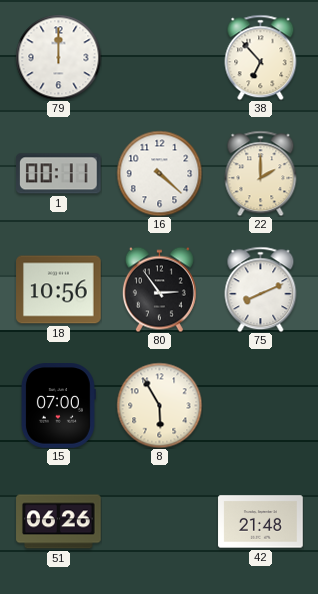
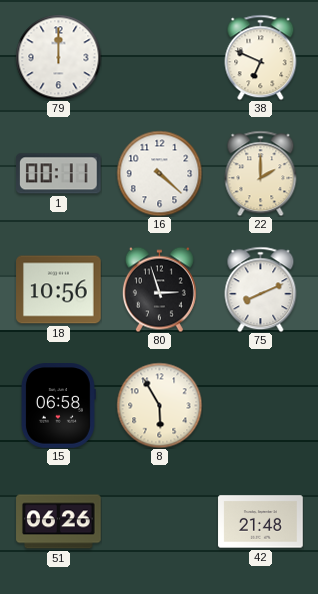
38: 6:53 -> 6:49 (261, 57)
80: 2:54 -> 2:57 (159, 289)
15: 07:00 -> 06:58 (58, 406)
